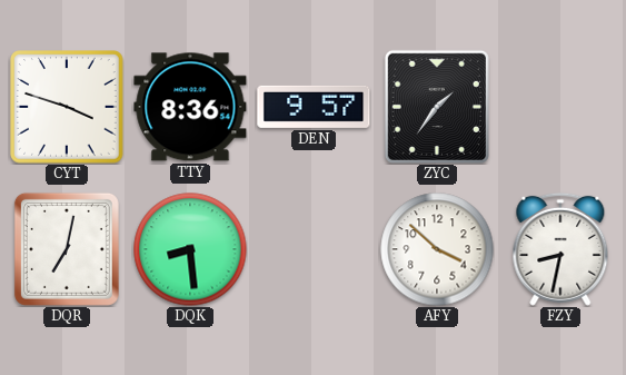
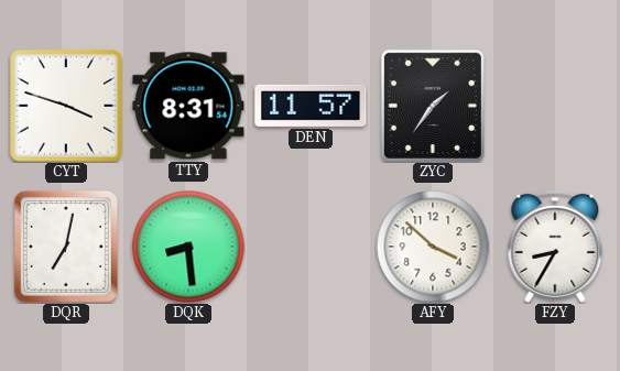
TTY: 8:36 -> 8:31 (188, 106)
DEN: 9:57 -> 11:57 (311, 106)
FZY: 8:32 -> 8:35 (555, 247)
